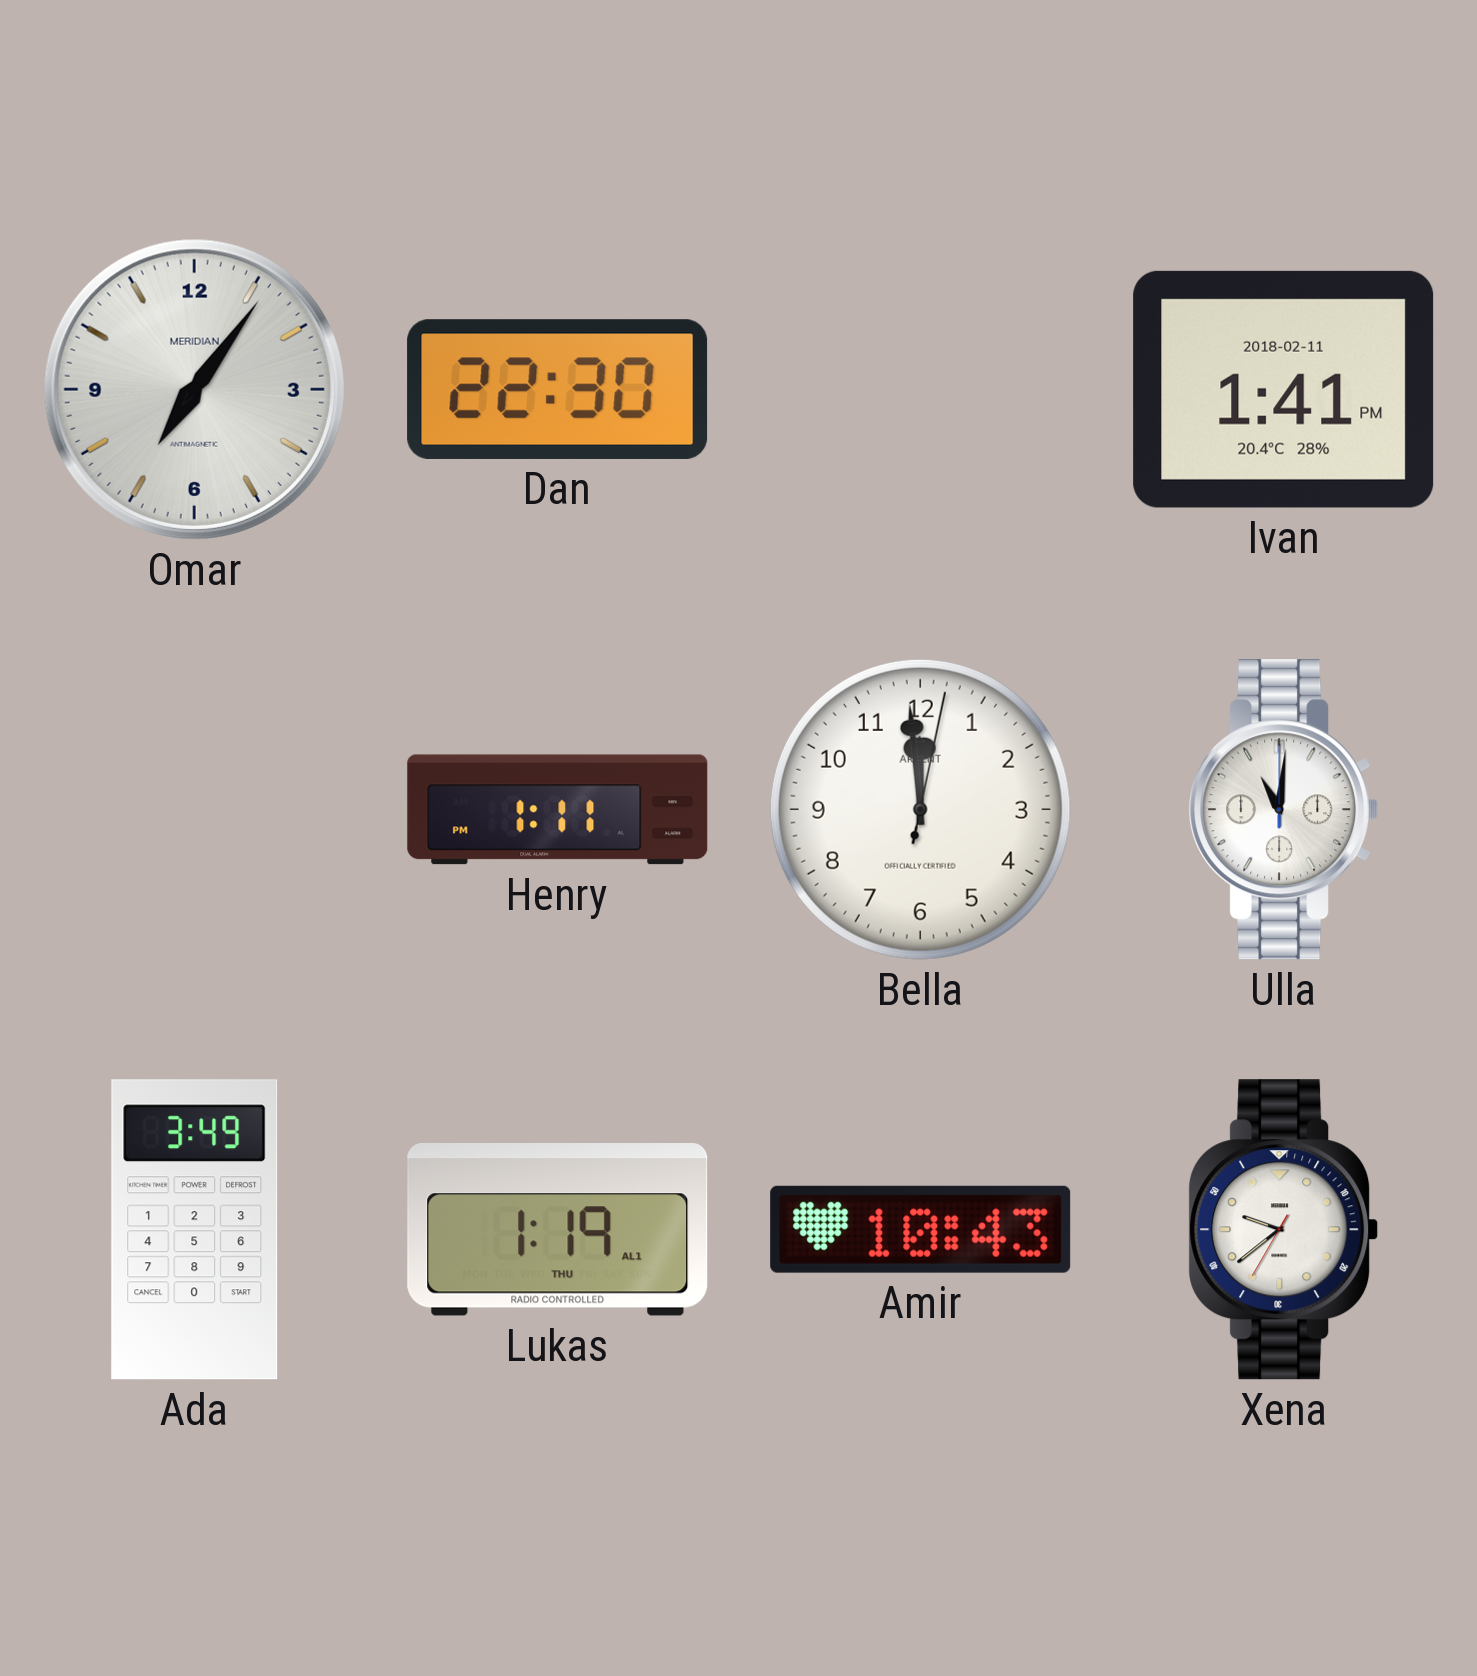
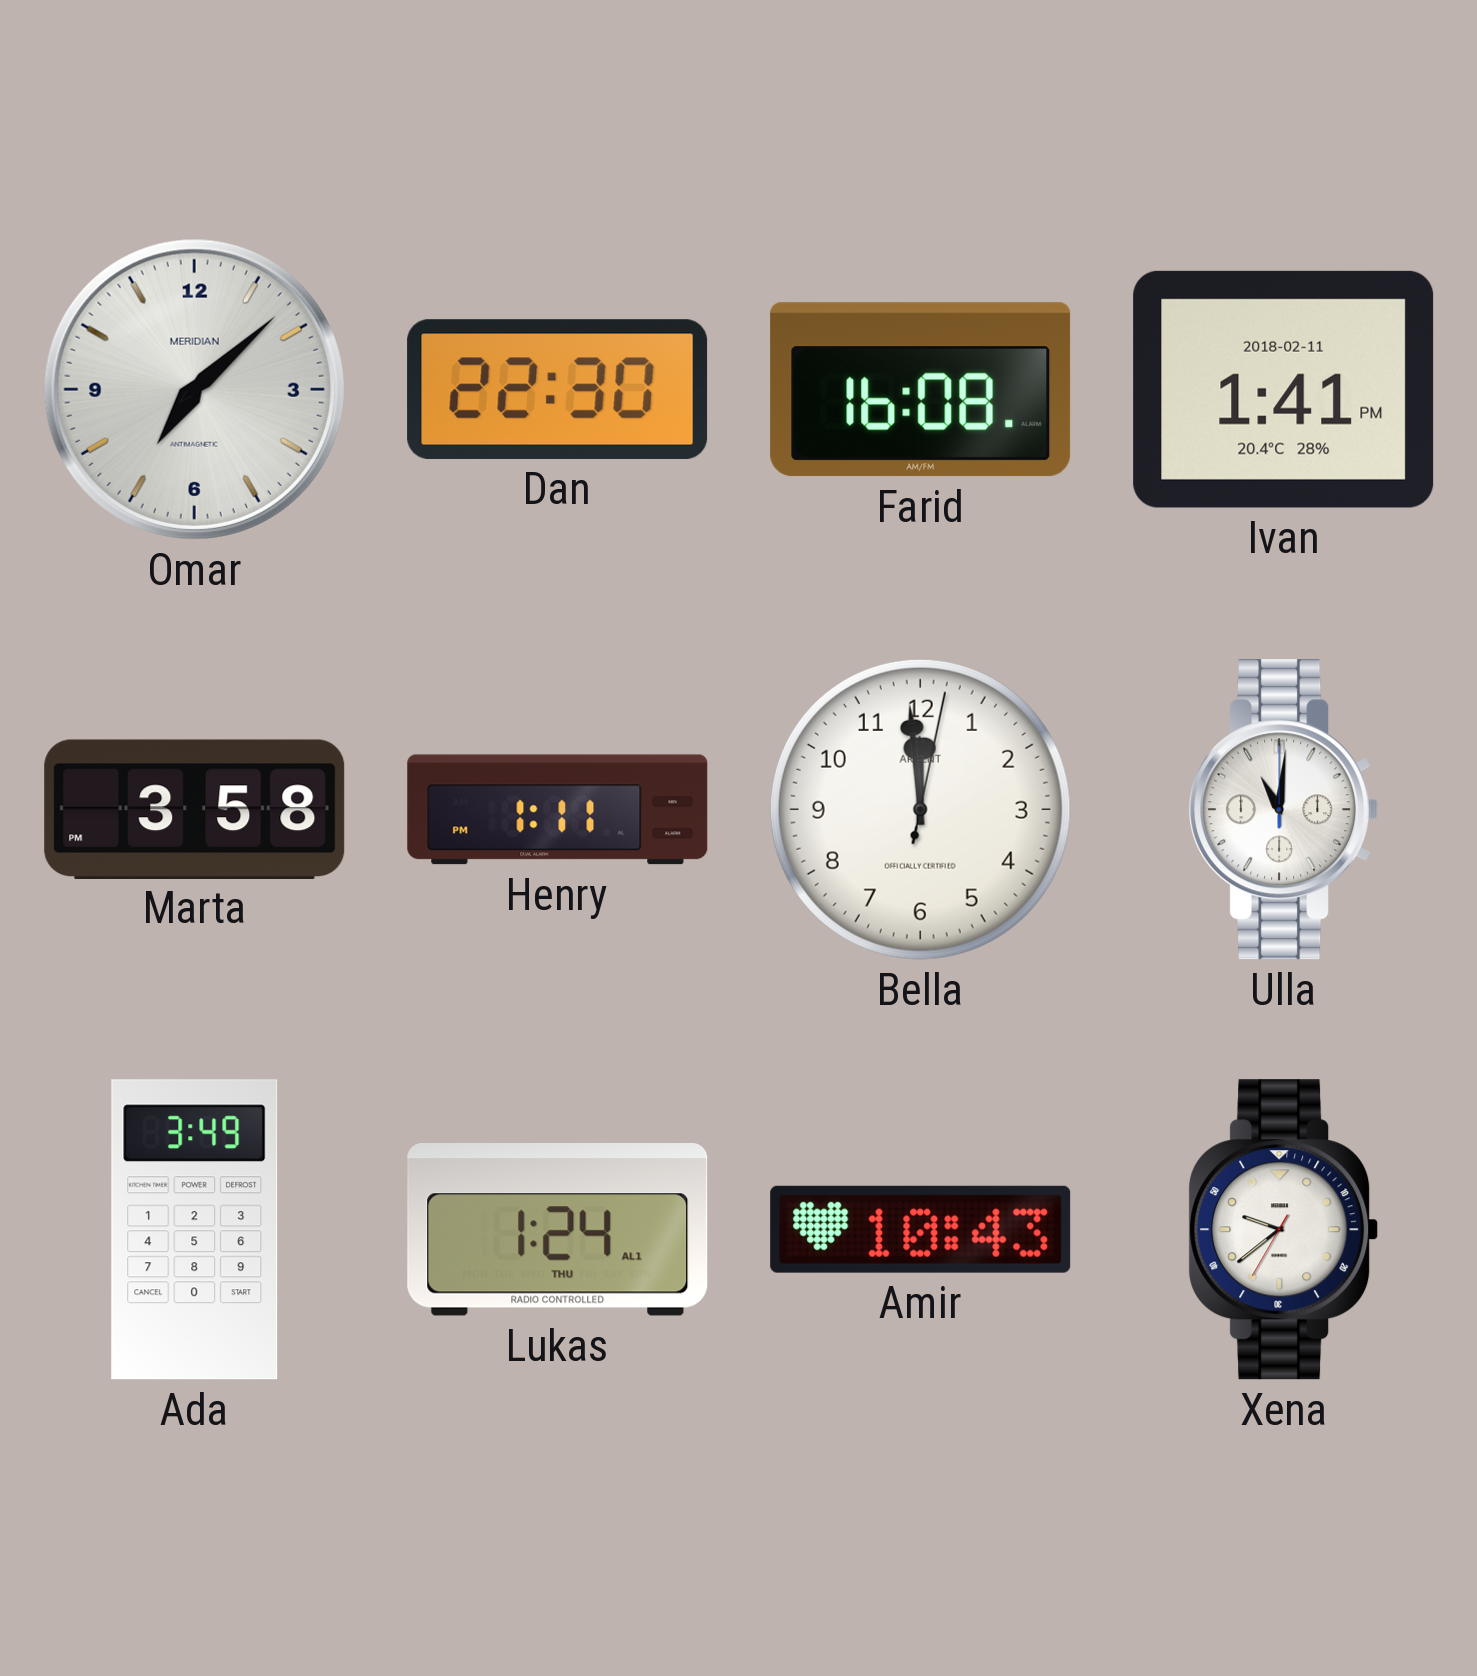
Omar: 7:06 -> 7:08 (194, 389)
Farid: none -> 16:08 (921, 390)
Marta: none -> 3:58 (195, 809)
Lukas: 1:19 -> 1:24 (558, 1230)
